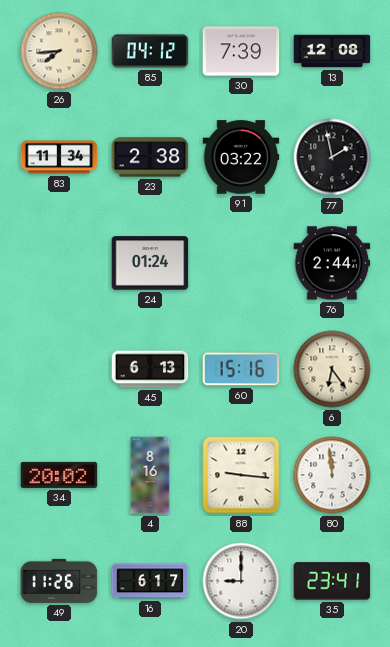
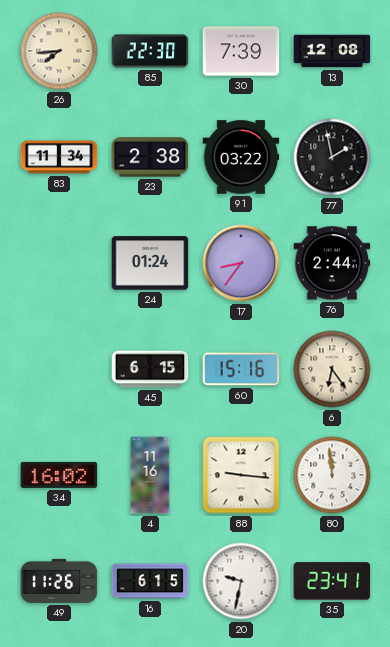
85: 04:12 -> 22:30 (150, 51)
17: none -> 8:36 (241, 263)
45: 6:13 -> 6:15 (150, 369)
34: 20:02 -> 16:02 (59, 475)
4: 8:16 -> 11:16 (150, 475)
16: 6:17 -> 6:15 (150, 581)
20: 9:00 -> 9:32 (241, 581)
